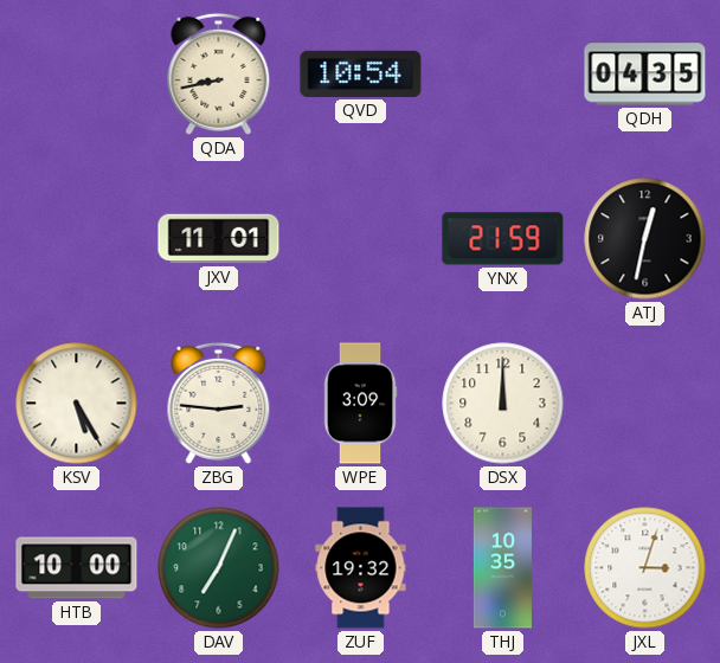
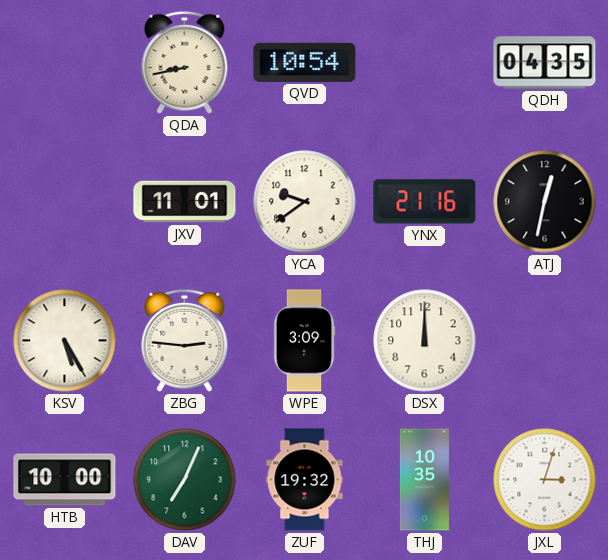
YCA: none -> 9:39 (305, 202)
YNX: 21:59 -> 21:16 (425, 202)
